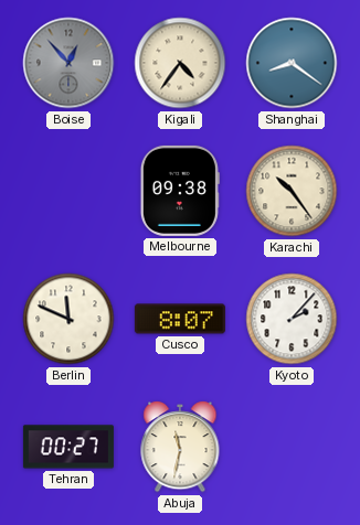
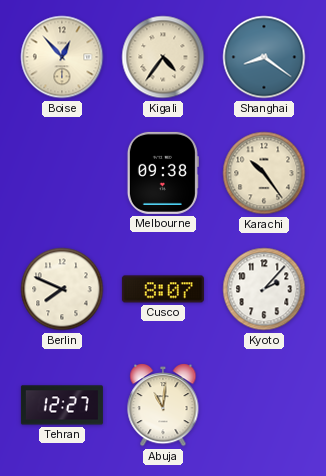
Boise dial: grey -> cream (62, 57)
Berlin: 11:49 -> 7:49 (62, 289)
Tehran: 00:27 -> 12:27 (62, 405)
Abuja: 11:32 -> 11:01 (163, 406)
